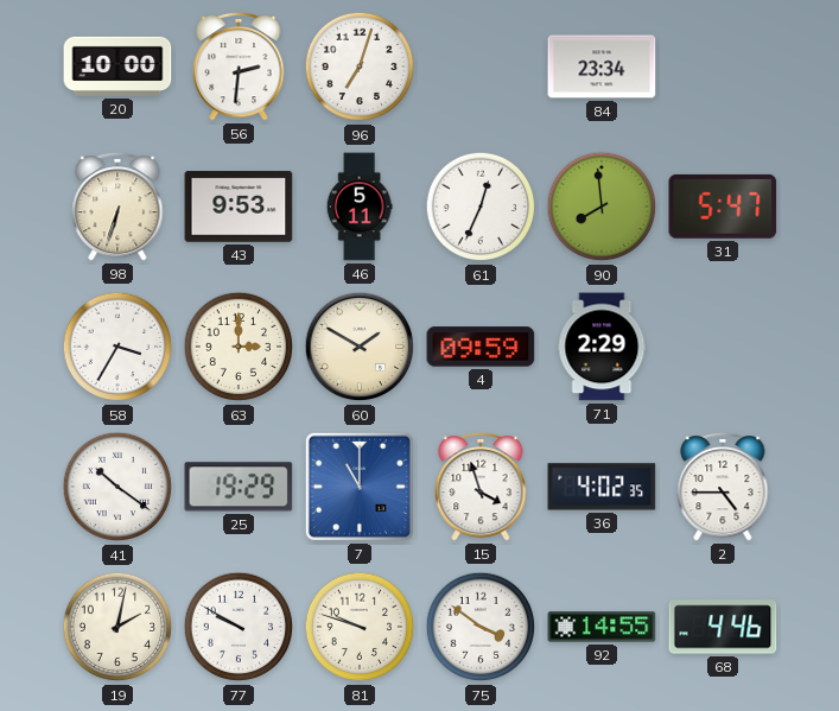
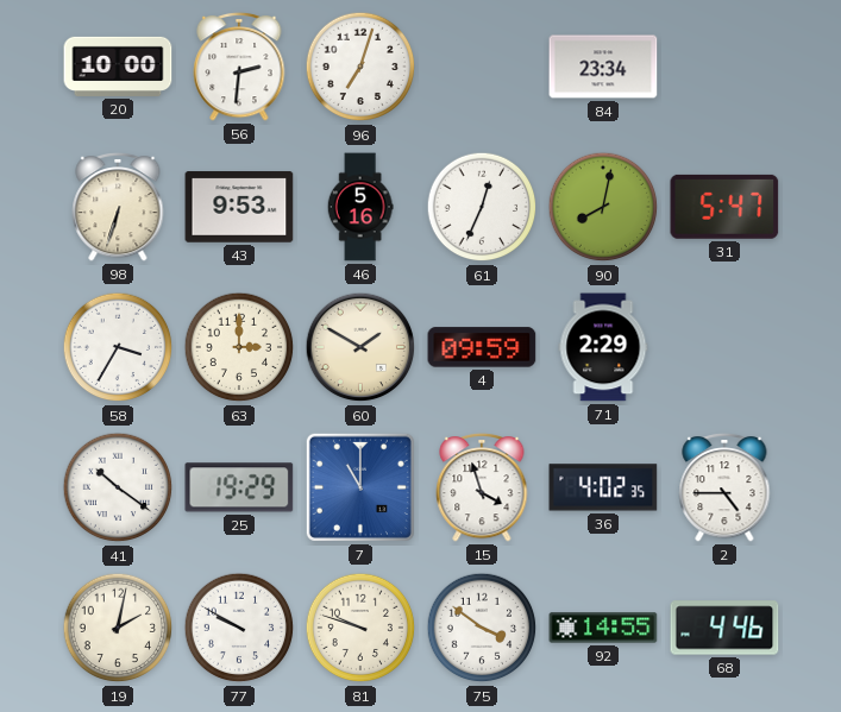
46: 5:11 -> 5:16 (360, 207)
90: 7:59 -> 8:02 (603, 207)
